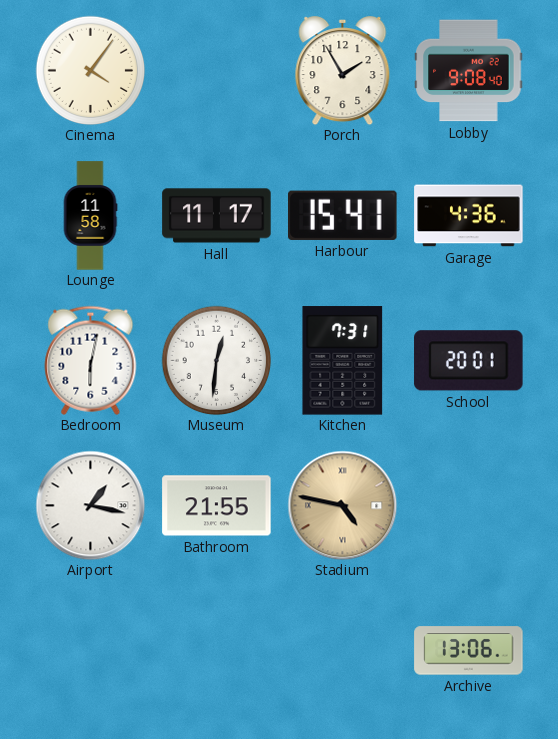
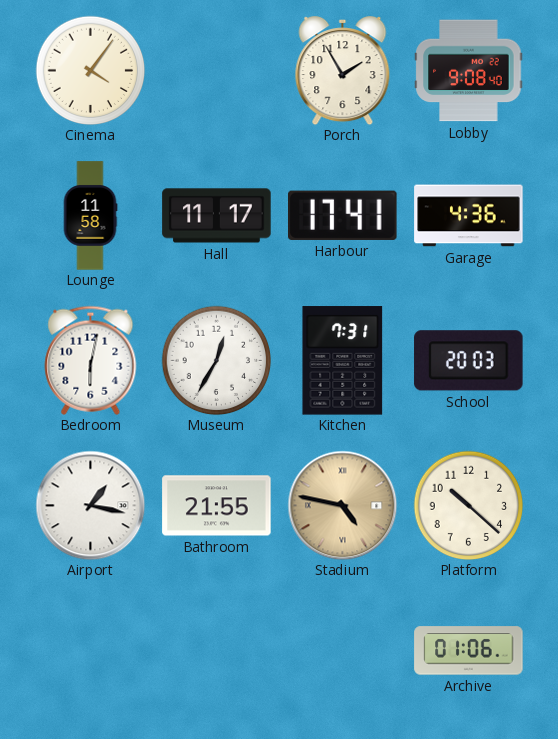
Harbour: 15:41 -> 17:41 (343, 215)
Museum: 12:31 -> 12:35 (216, 360)
School: 20:01 -> 20:03 (469, 361)
Platform: none -> 10:22 (468, 505)
Archive: 13:06 -> 01:06 (469, 651)
